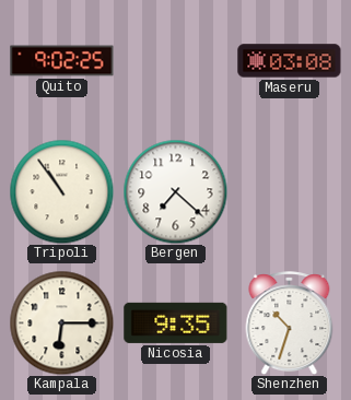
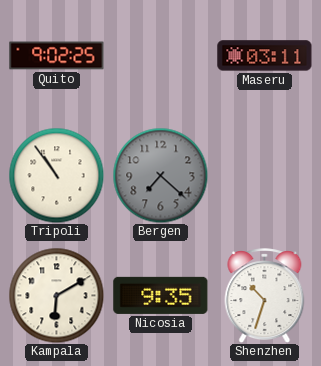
Maseru: 03:08 -> 03:11 (265, 56)
Bergen dial: white -> grey (160, 175)
Kampala: 6:15 -> 6:10 (56, 295)
